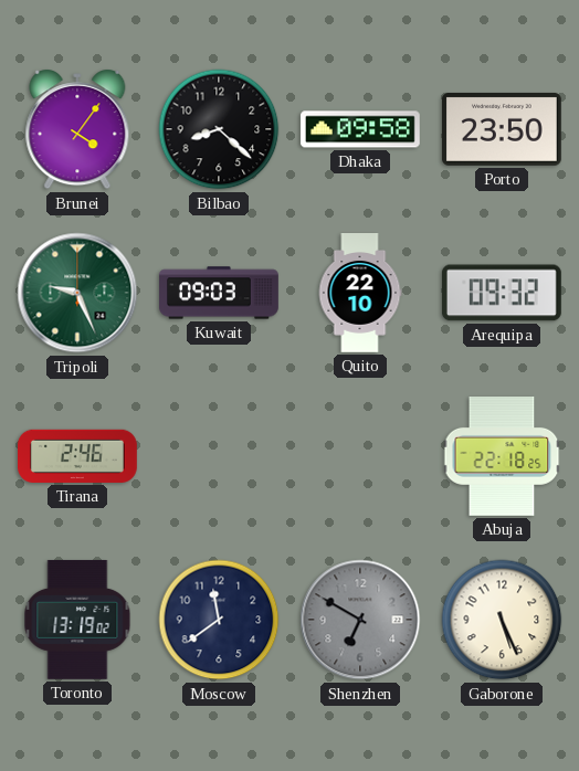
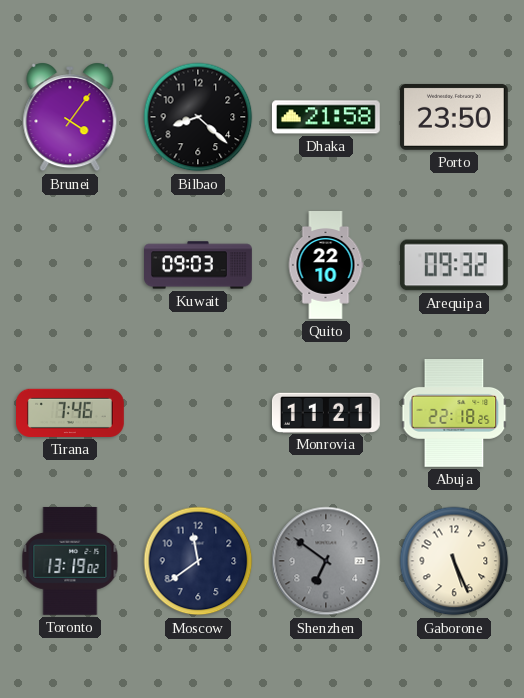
Dhaka: 09:58 -> 21:58 (326, 117)
Tripoli: 9:26 -> none (77, 293)
Tirana: 2:46 -> 7:46 (71, 413)
Monrovia: none -> 11:21 (326, 412)
Shenzhen: 6:50 -> 6:51 (326, 561)
